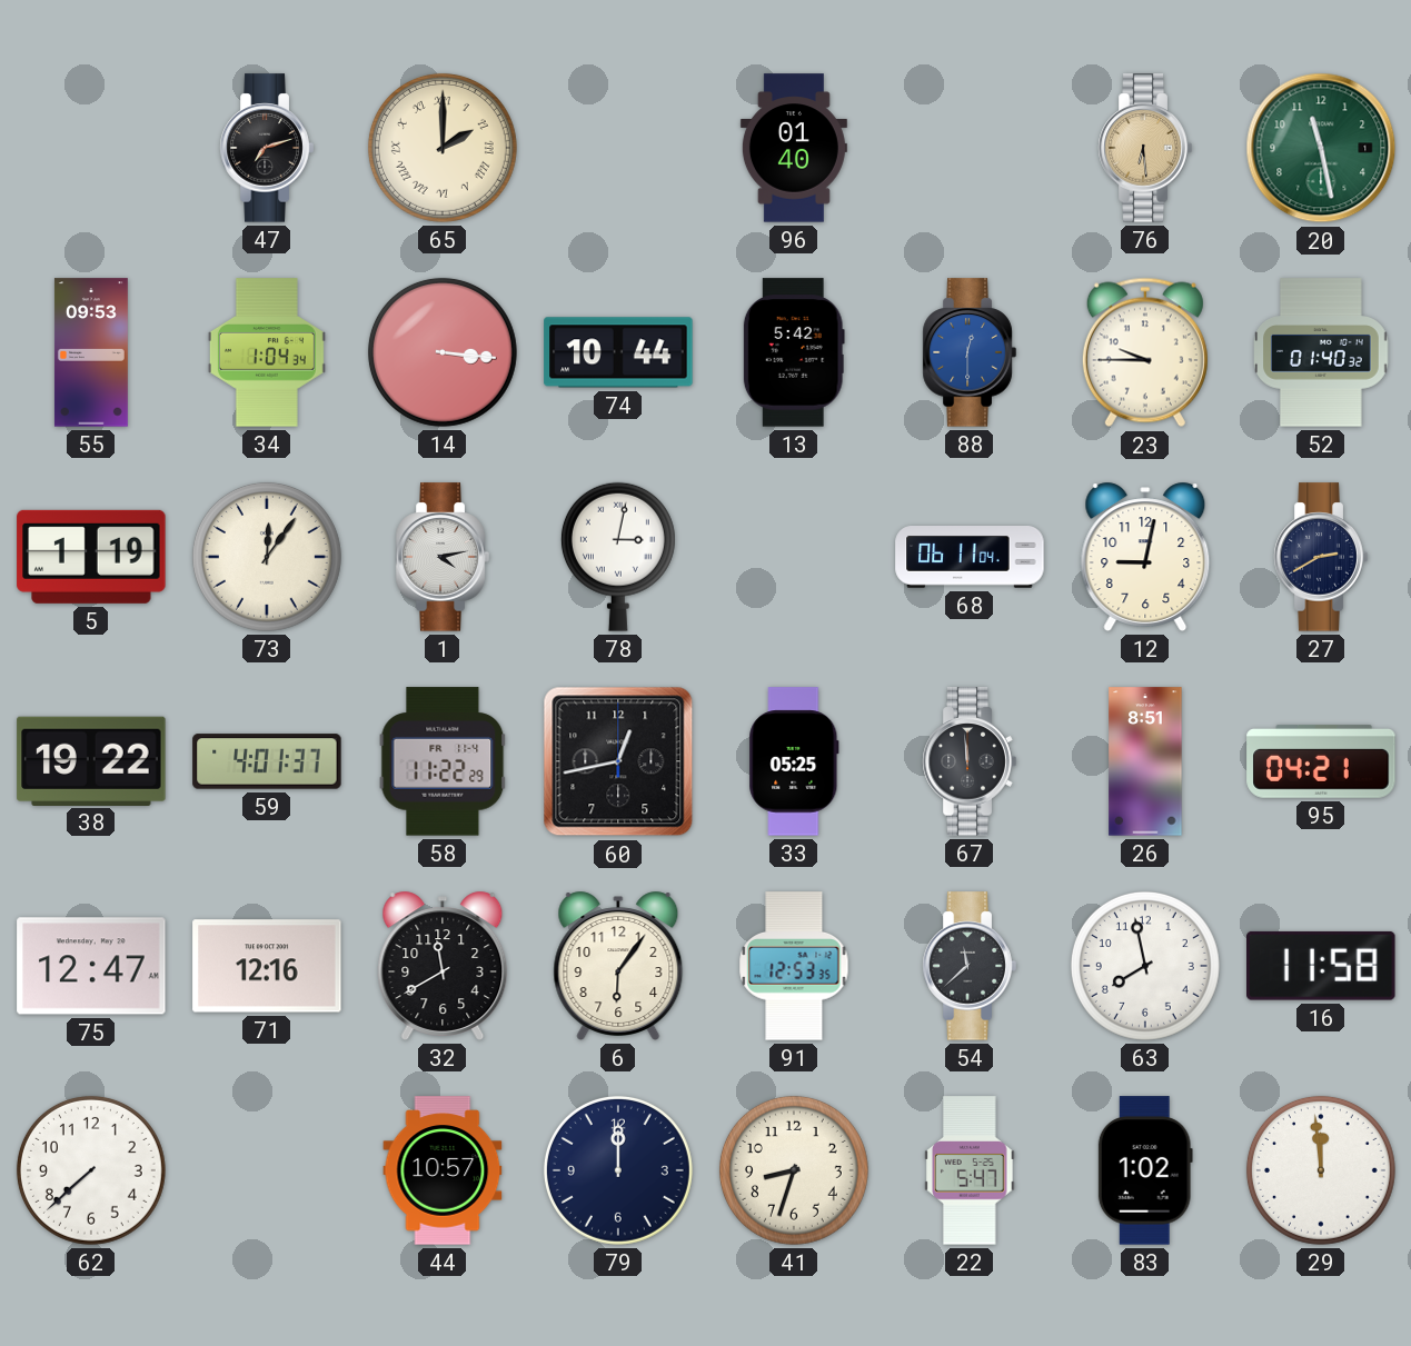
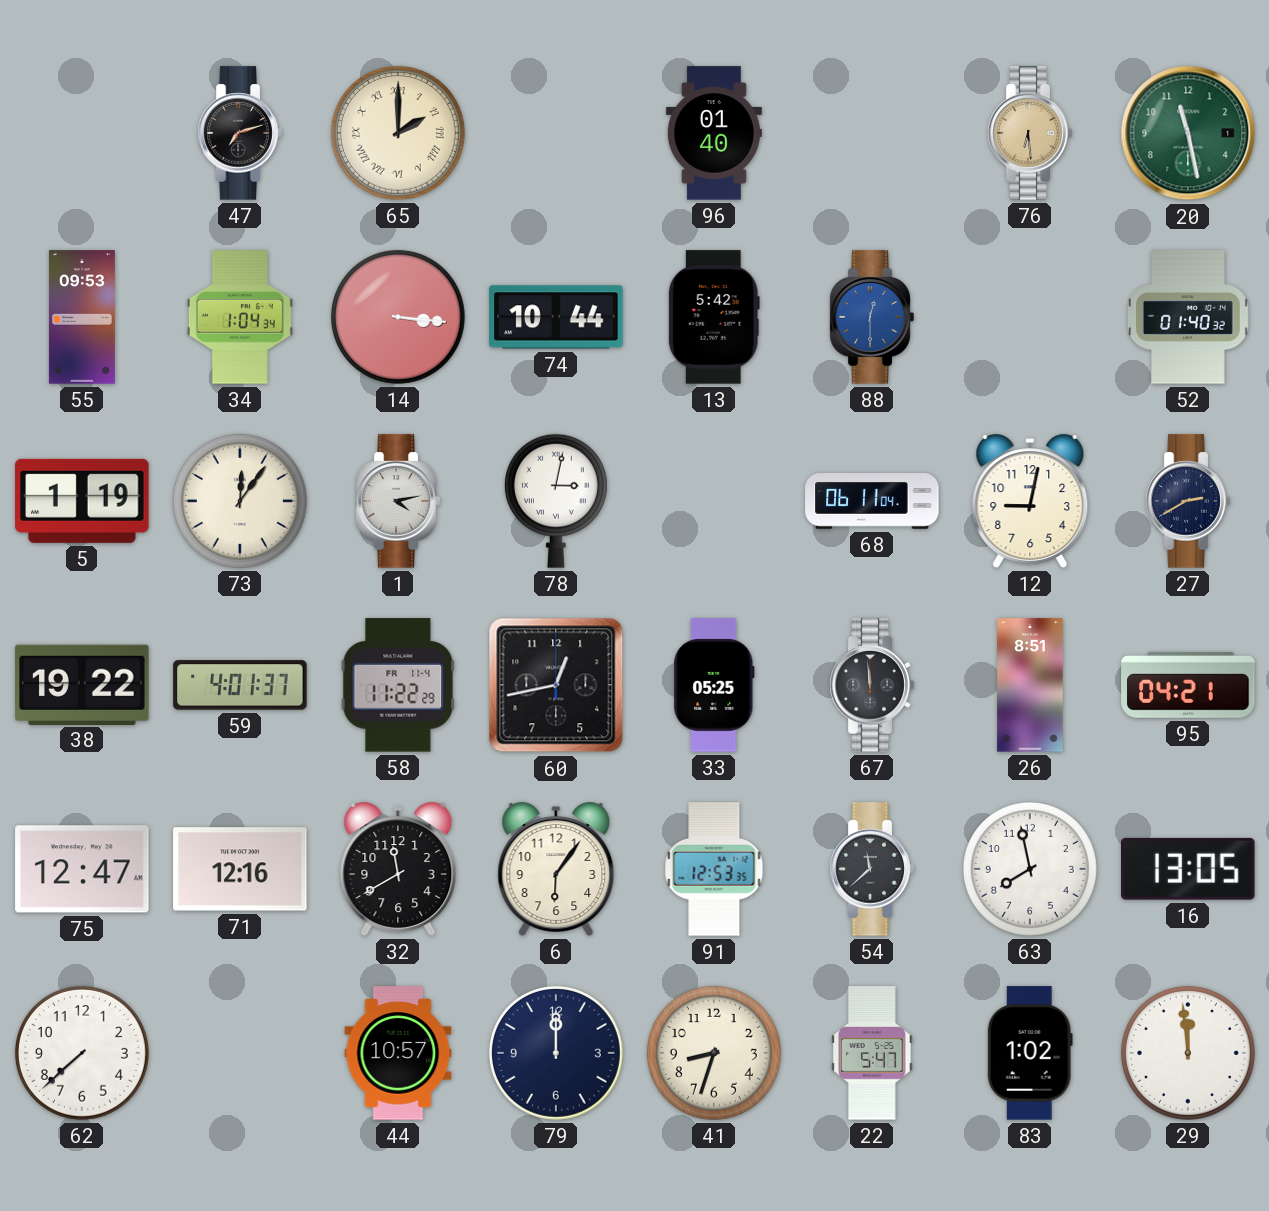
23: 9:45 -> none (1145, 352)
16: 11:58 -> 13:05 (1189, 869)
